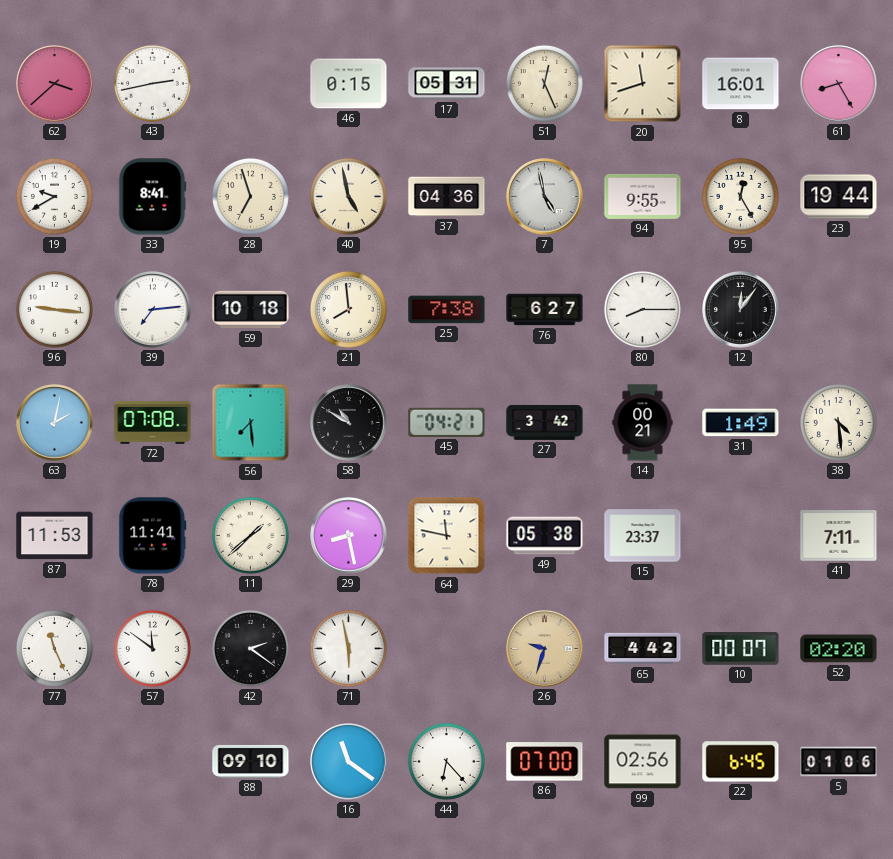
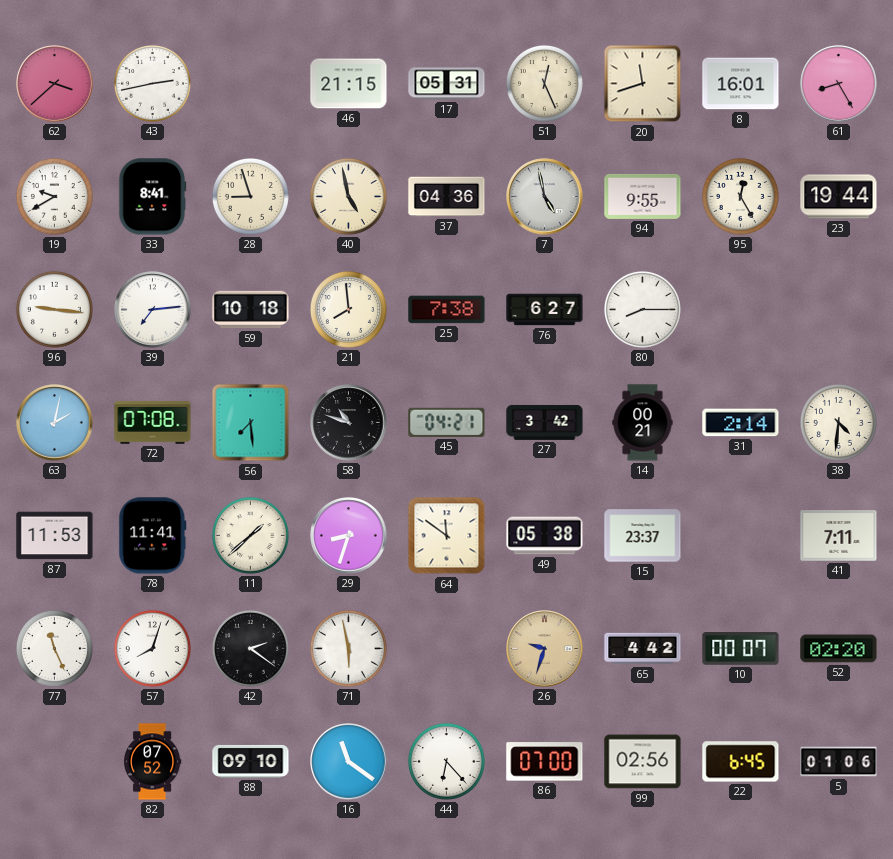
46: 0:15 -> 21:15 (349, 84)
28: 6:57 -> 8:57 (250, 196)
12: 12:06 -> none (741, 310)
58: 10:50 -> 10:48 (349, 423)
31: 1:49 -> 2:14 (741, 423)
38: 4:29 -> 4:31 (838, 422)
29: 8:28 -> 8:33 (349, 536)
64: 11:47 -> 11:51 (447, 536)
57: 11:51 -> 8:03 (152, 648)
82: none -> 07:52 (152, 762)
